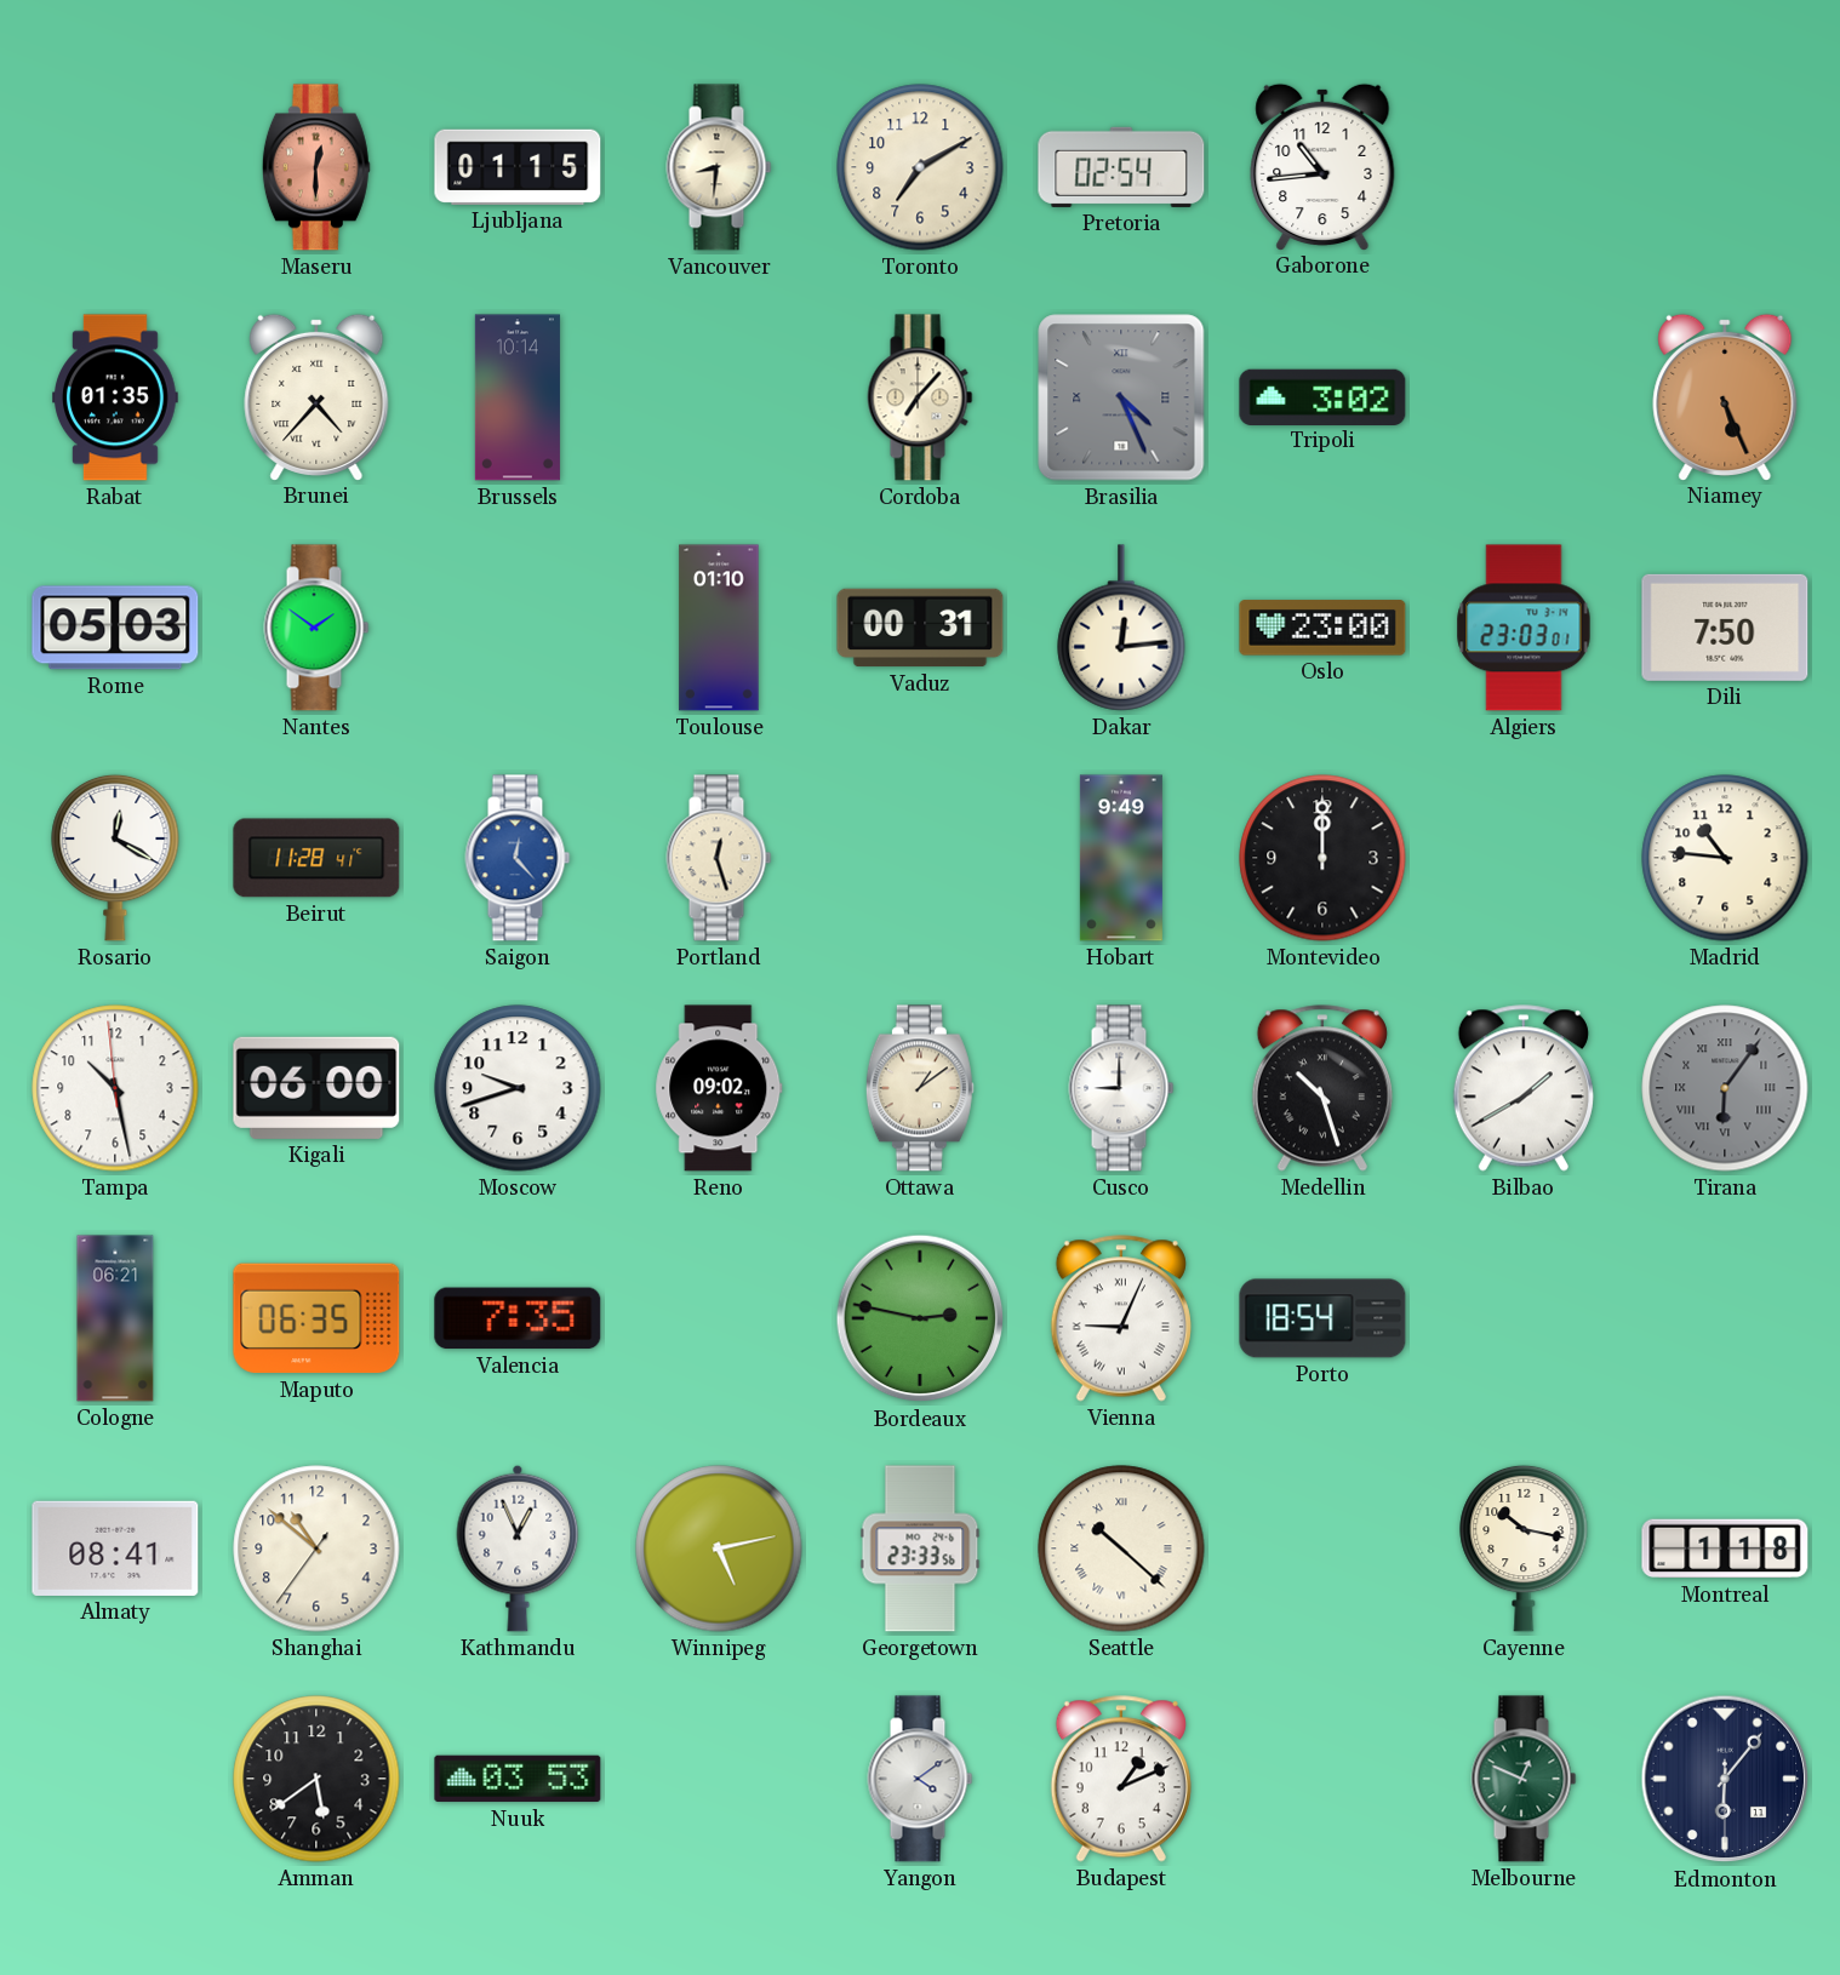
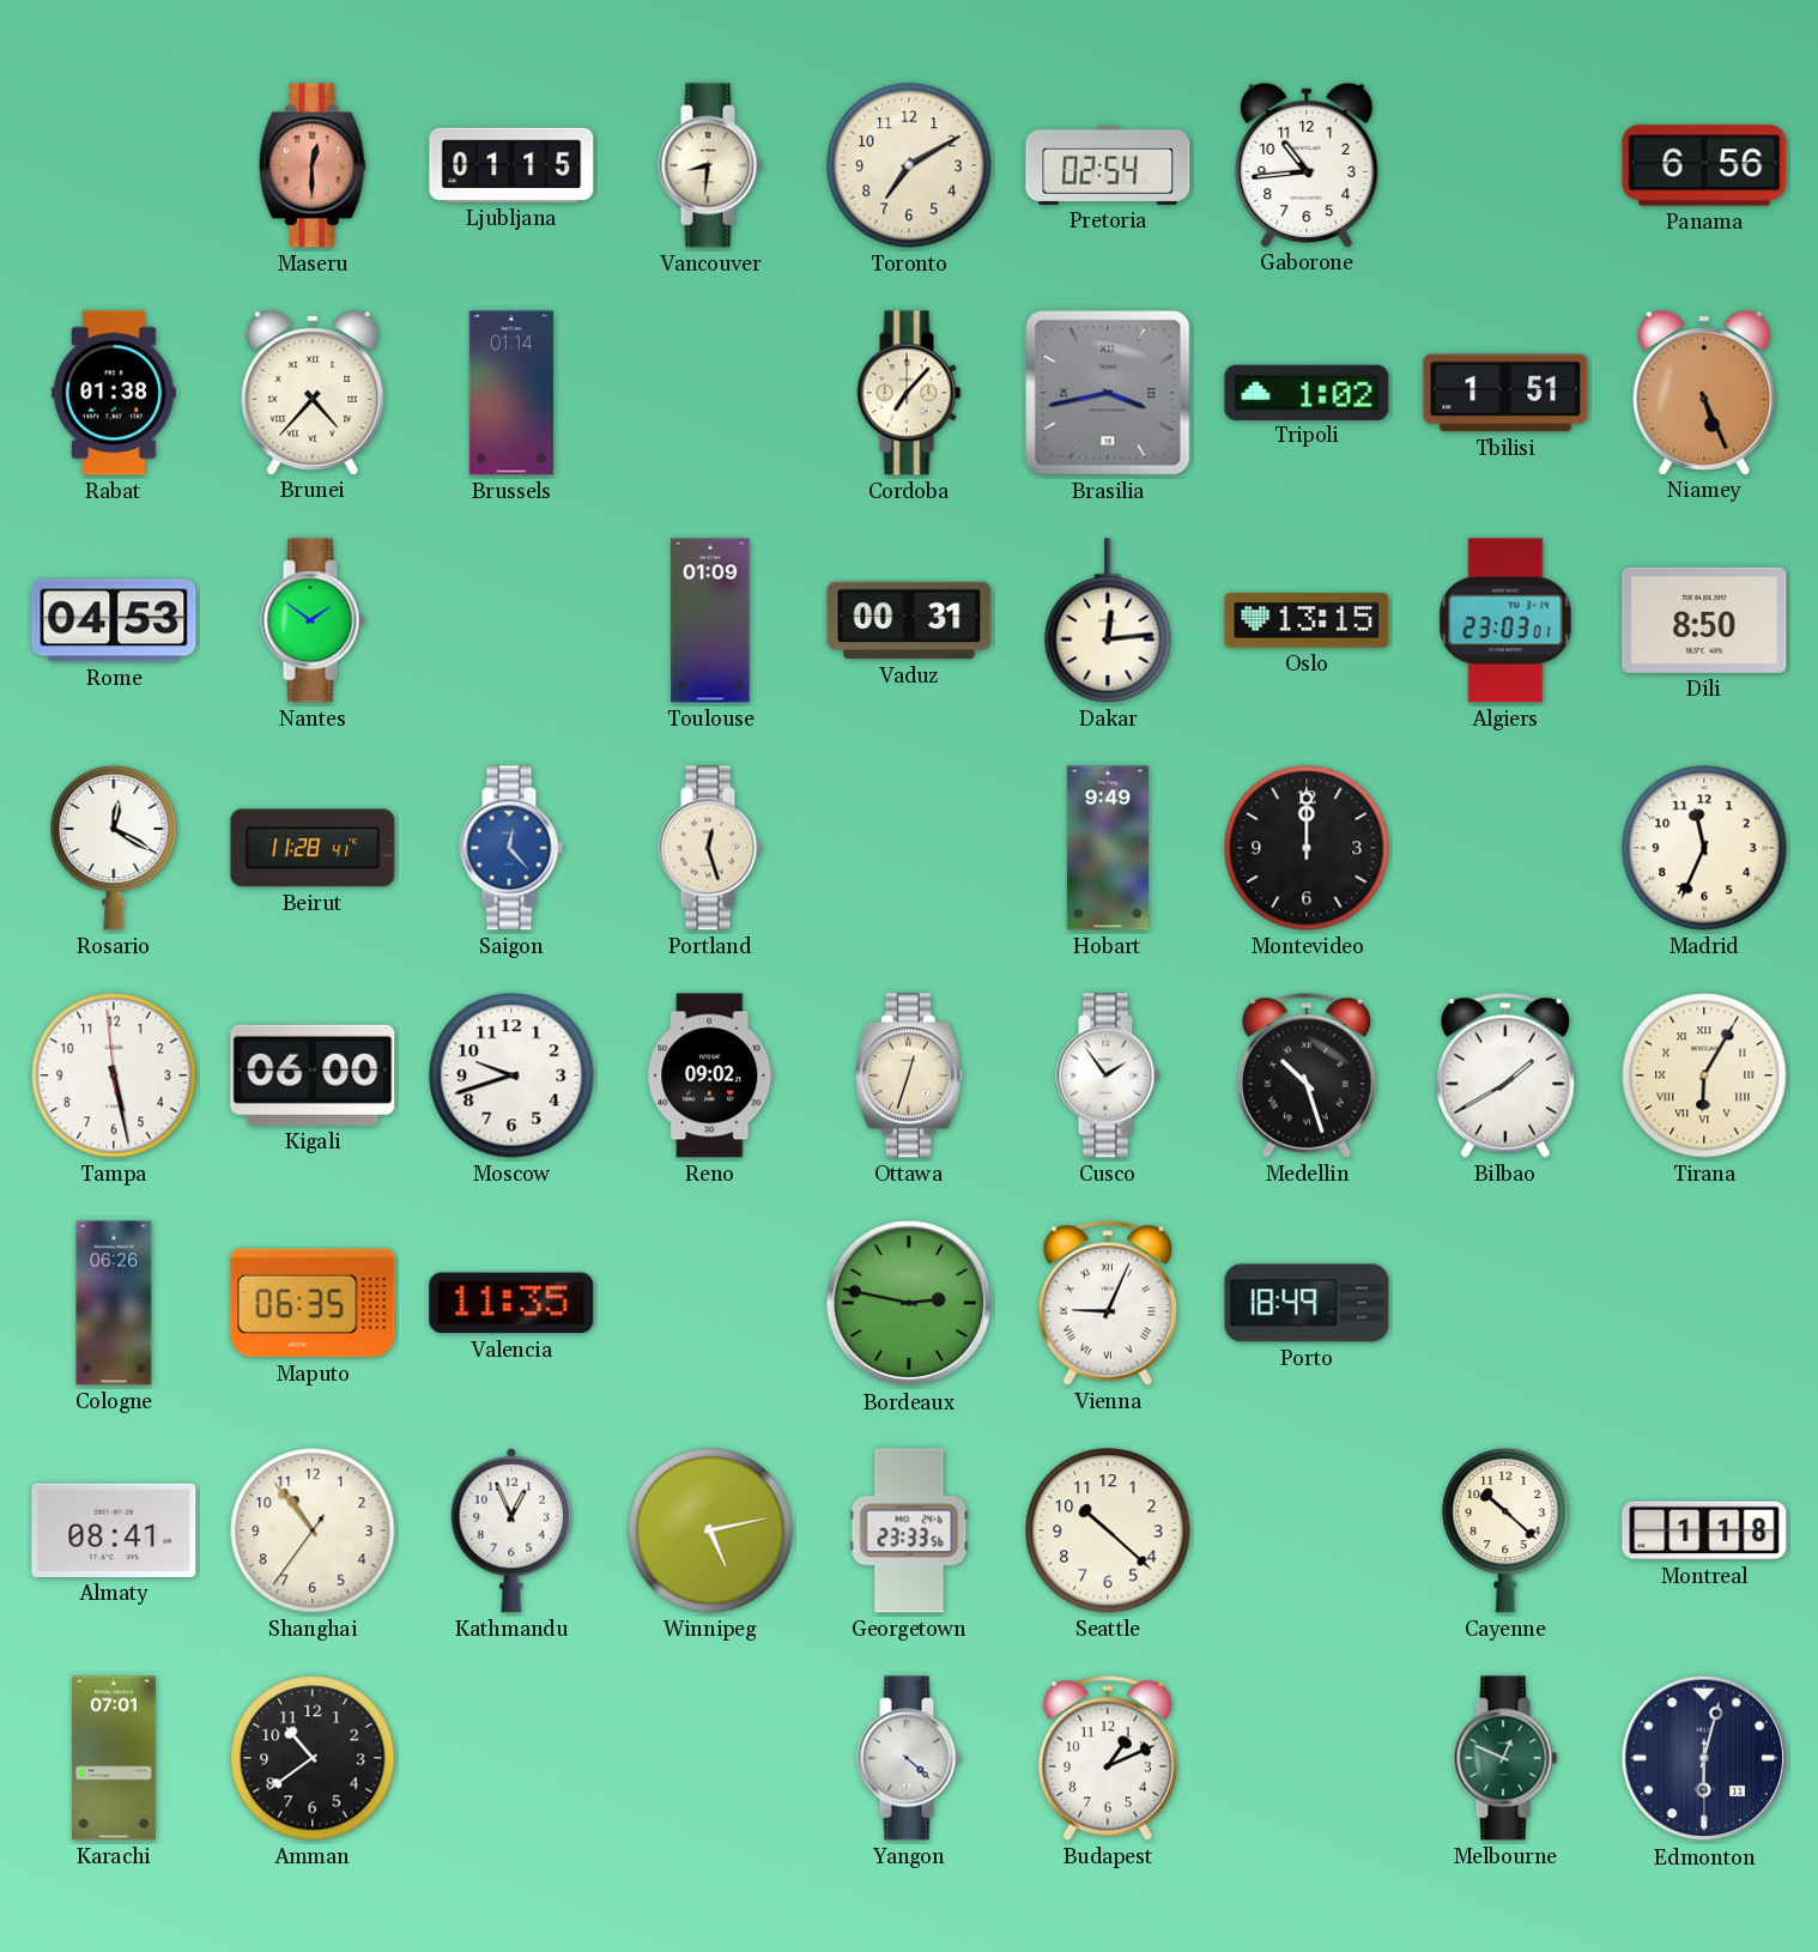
Panama: none -> 6:56 (1704, 165)
Rabat: 01:35 -> 01:38 (115, 393)
Brussels: 10:14 -> 01:14 (511, 393)
Brasilia: 4:26 -> 3:43 (1108, 393)
Tripoli: 3:02 -> 1:02 (1307, 392)
Tbilisi: none -> 1:51 (1505, 393)
Rome: 05:03 -> 04:53 (114, 620)
Toulouse: 01:10 -> 01:09 (710, 620)
Oslo: 23:00 -> 13:15 (1307, 620)
Dili: 7:50 -> 8:50 (1704, 620)
Madrid: 10:46 -> 11:34 (1704, 848)
Tampa: 10:27 -> 5:27 (114, 1075)
Ottawa: 1:09 -> 12:33 (909, 1075)
Cusco: 9:00 -> 1:54 (1108, 1075)
Tirana: 6:06 -> 6:05 (1704, 1075)
Tirana dial: grey -> cream (1704, 1075)
Cologne: 06:21 -> 06:26 (114, 1303)
Valencia: 7:35 -> 11:35 (511, 1303)
Porto: 18:54 -> 18:49 (1307, 1303)
Shanghai: 10:51 -> 10:53 (313, 1530)
Seattle numerals: Roman -> Arabic (1108, 1530)
Cayenne: 10:17 -> 10:22 (1505, 1530)
Karachi: none -> 07:01 (114, 1758)
Amman: 5:39 -> 10:39 (313, 1758)
Nuuk: 03:53 -> none (518, 1779)
Yangon: 4:09 -> 4:22 (909, 1758)
Edmonton: 6:06 -> 6:02 (1704, 1758)
